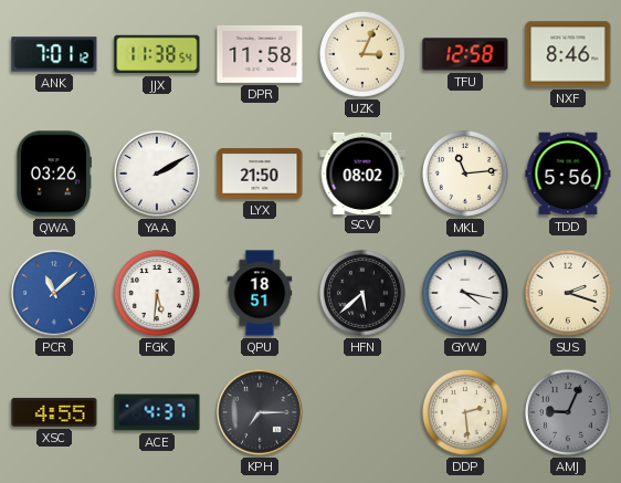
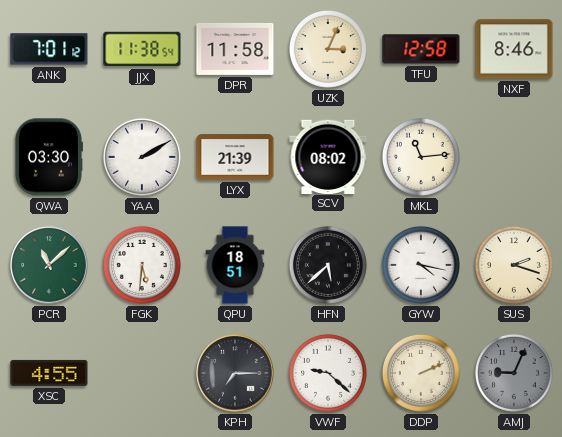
QWA: 03:26 -> 03:30 (48, 157)
LYX: 21:50 -> 21:39 (235, 157)
TDD: 5:56 -> none (568, 174)
PCR dial: blue -> green (49, 265)
ACE: 4:37 -> none (157, 412)
VWF: none -> 9:22 (328, 373)
DDP: 2:29 -> 2:11 (421, 373)
